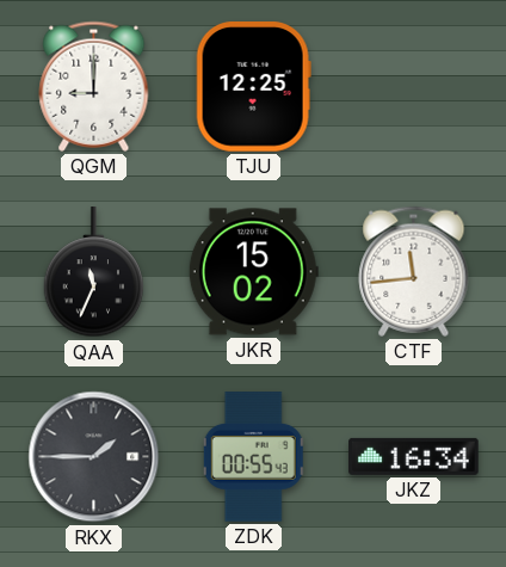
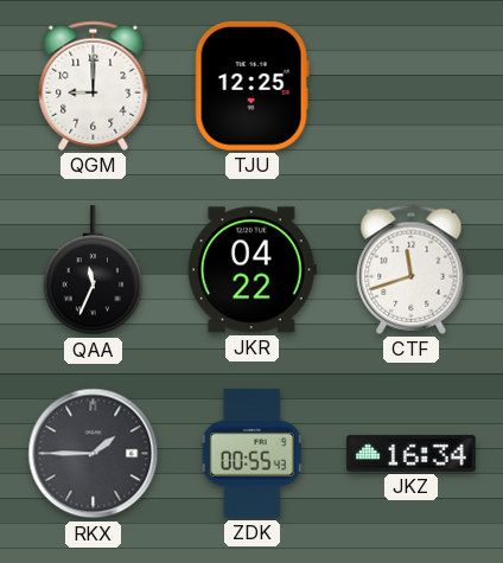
JKR: 15:02 -> 04:22 (251, 270)
CTF: 11:44 -> 11:42 (412, 269)
